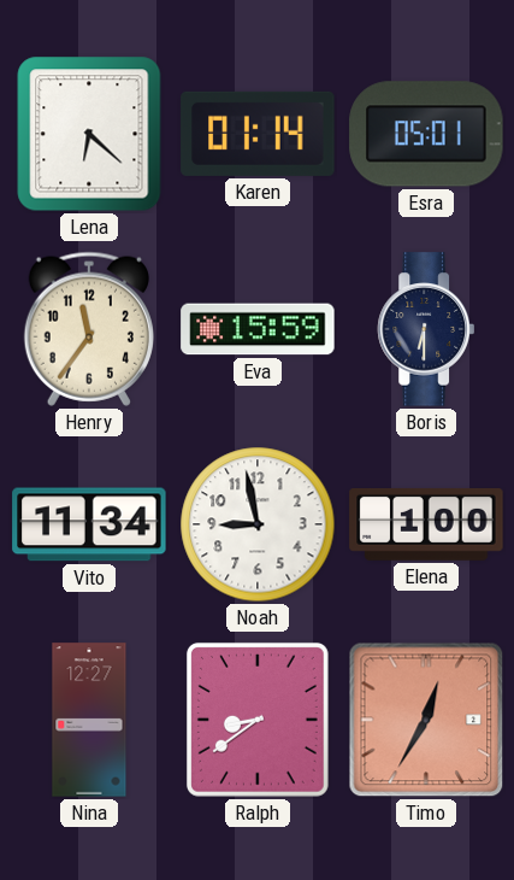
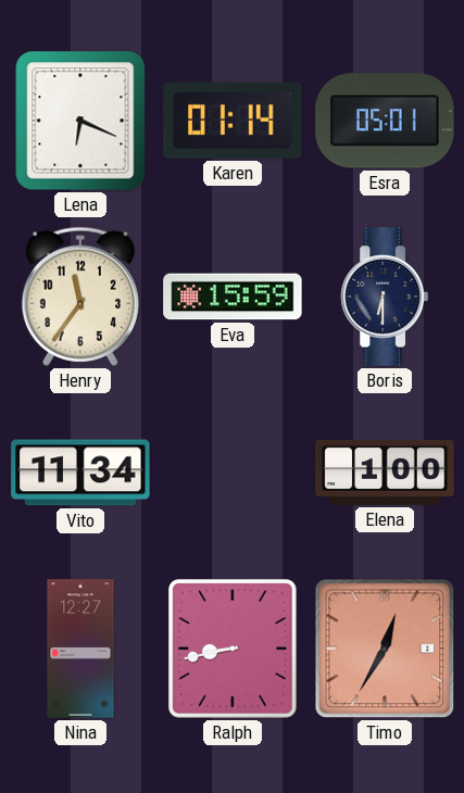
Lena: 6:22 -> 6:19 (80, 121)
Noah: 8:58 -> none (258, 524)
Ralph: 8:39 -> 8:43 (233, 649)
